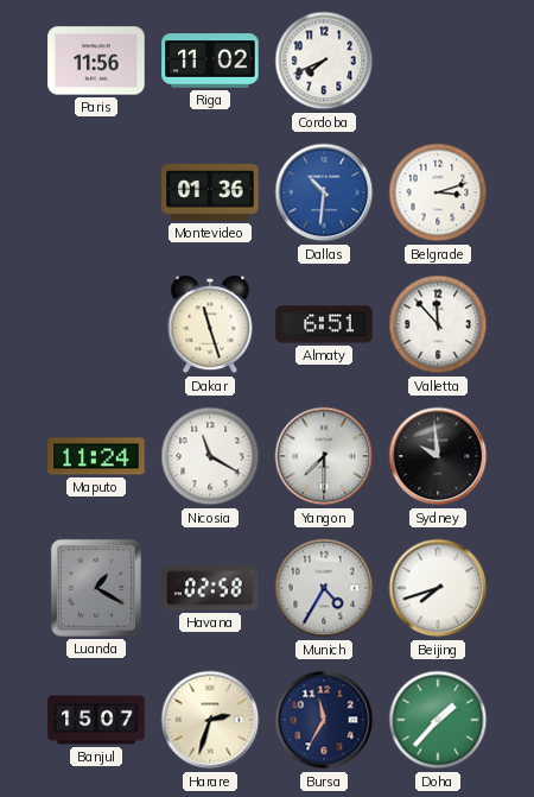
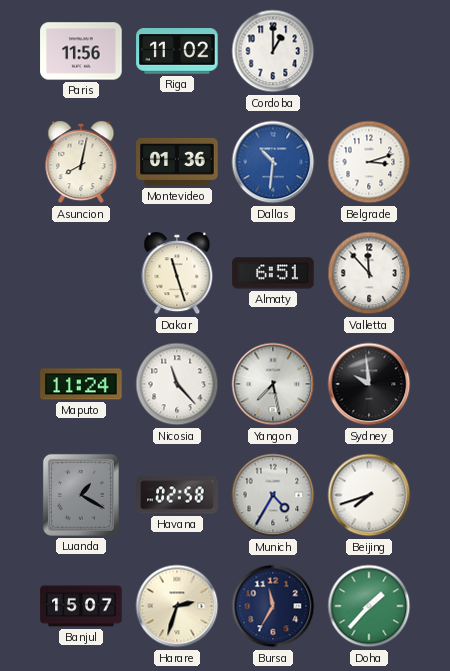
Cordoba: 7:41 -> 1:00 (273, 51)
Asuncion: none -> 8:02 (81, 162)
Nicosia: 11:20 -> 11:23 (177, 384)
Yangon: 7:30 -> 7:28 (273, 384)
